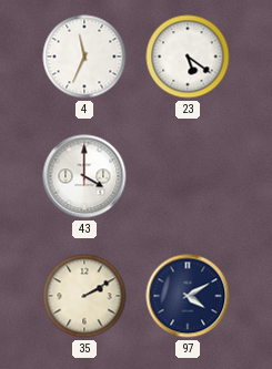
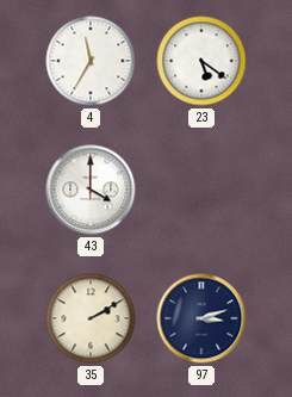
4: 11:34 -> 11:35 (91, 61)
97: 4:10 -> 3:12 (201, 318)
